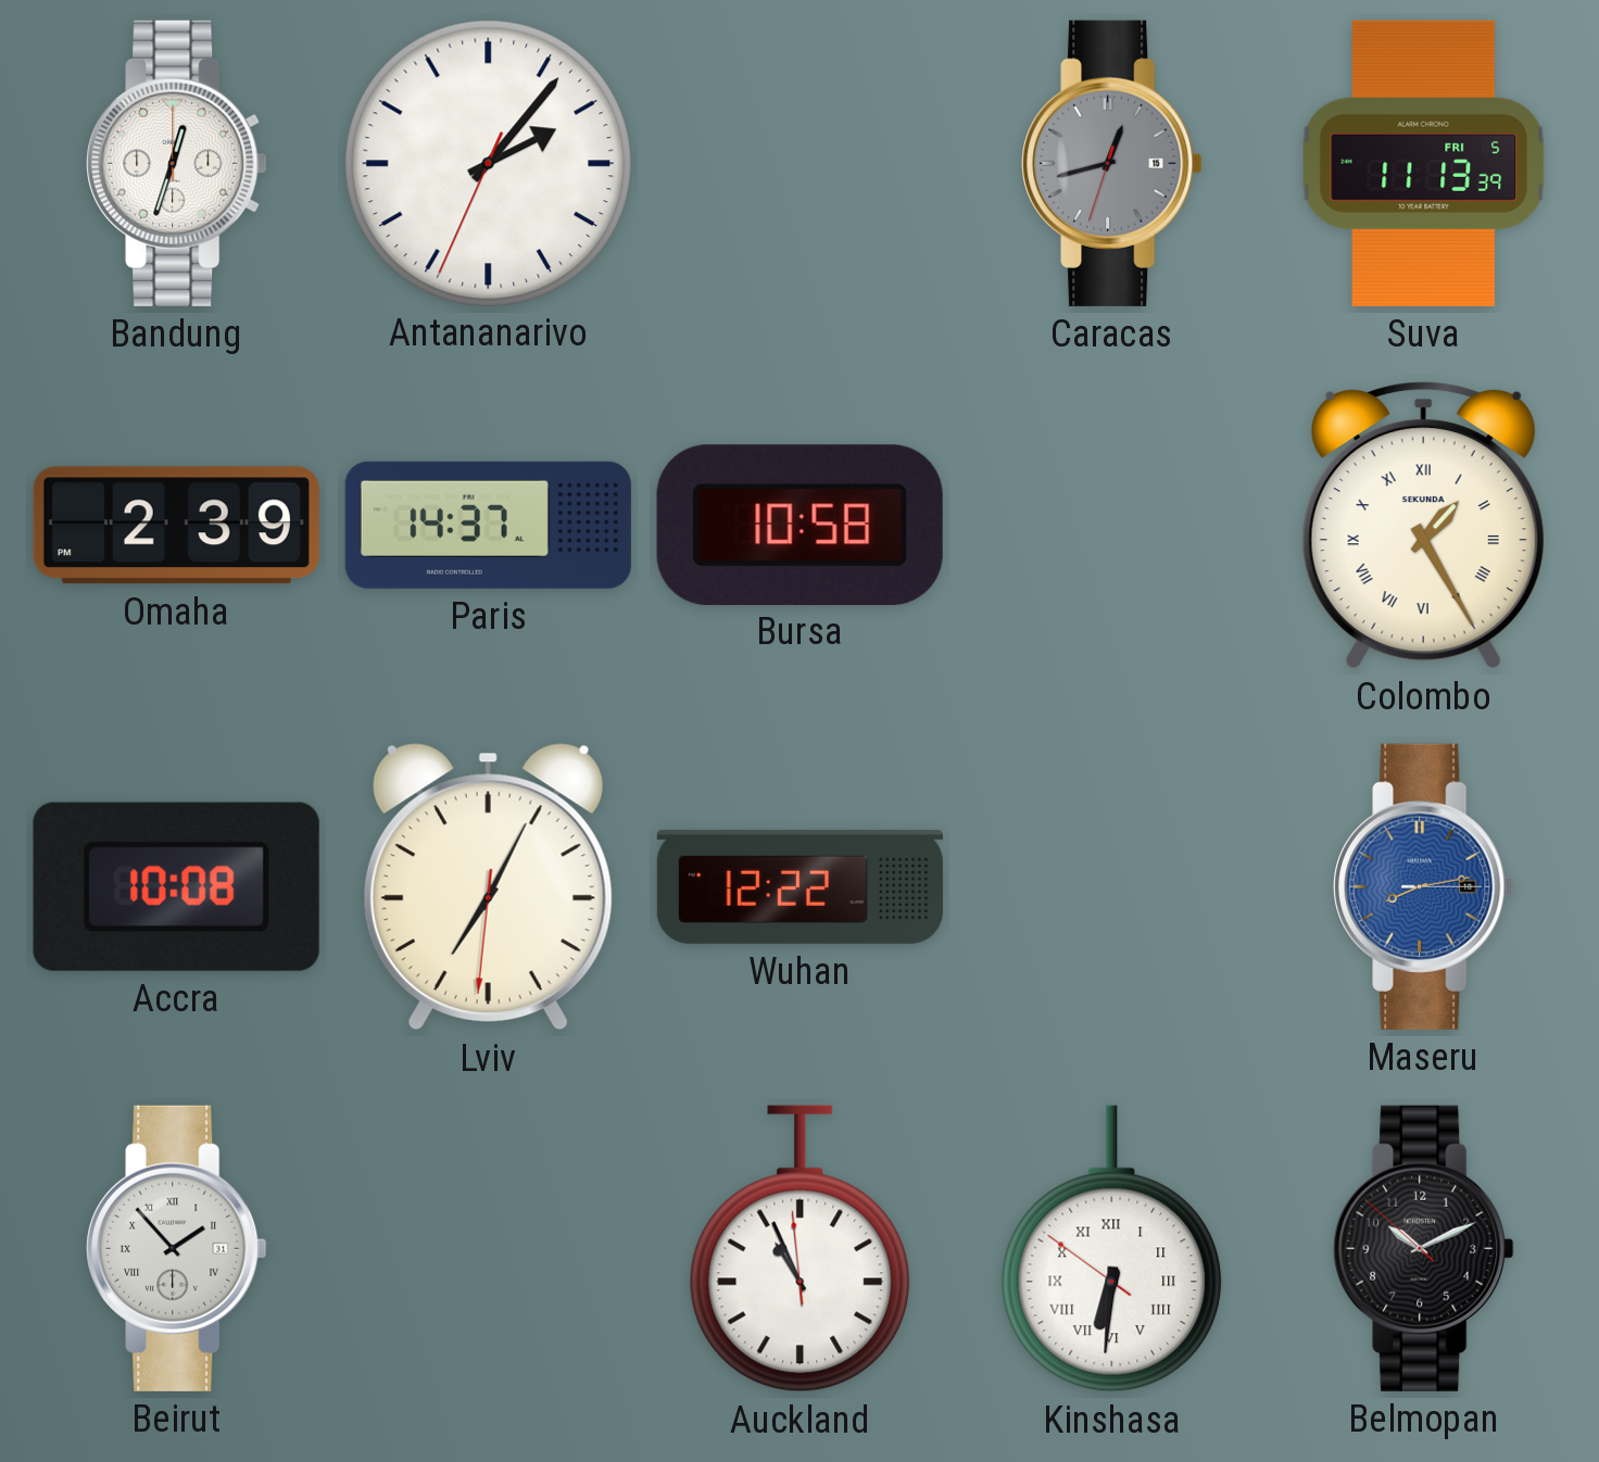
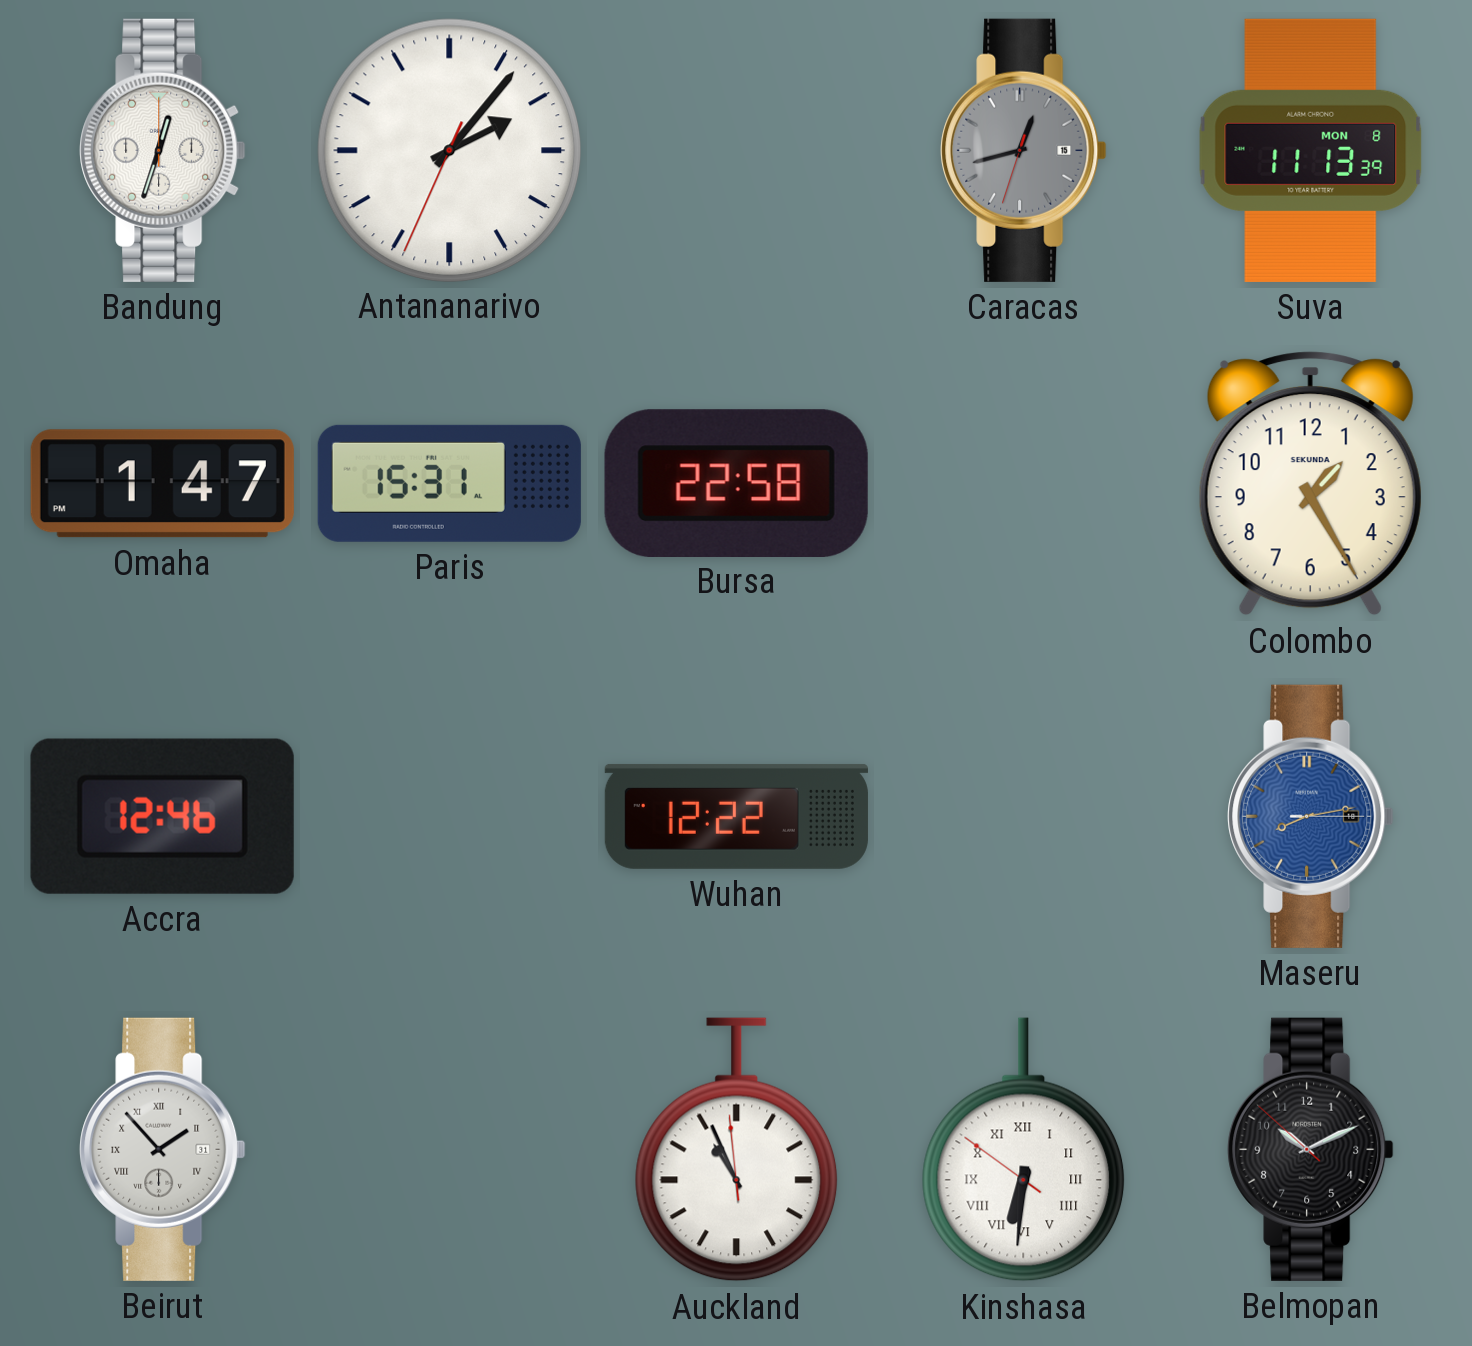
Suva date: FRI 5 -> MON 8 (1311, 150)
Omaha: 2:39 -> 1:47 (162, 484)
Paris: 14:37 -> 15:31 (449, 483)
Bursa: 10:58 -> 22:58 (736, 483)
Colombo numerals: Roman -> Arabic (1310, 484)
Accra: 10:08 -> 12:46 (162, 816)
Lviv: 7:04 -> none (488, 887)
